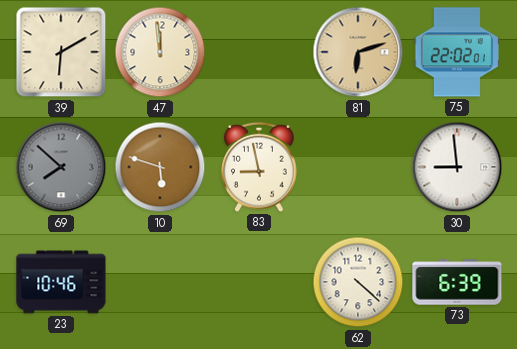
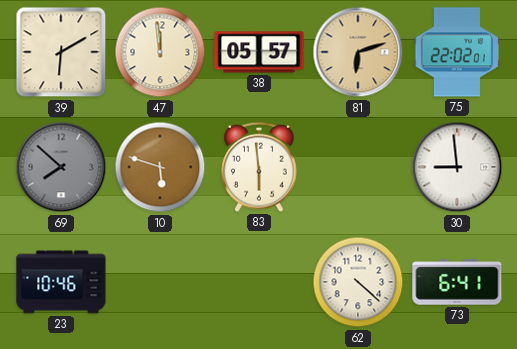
38: none -> 05:57 (259, 52)
83: 8:58 -> 5:59 (259, 167)
73: 6:39 -> 6:41 (457, 282)
